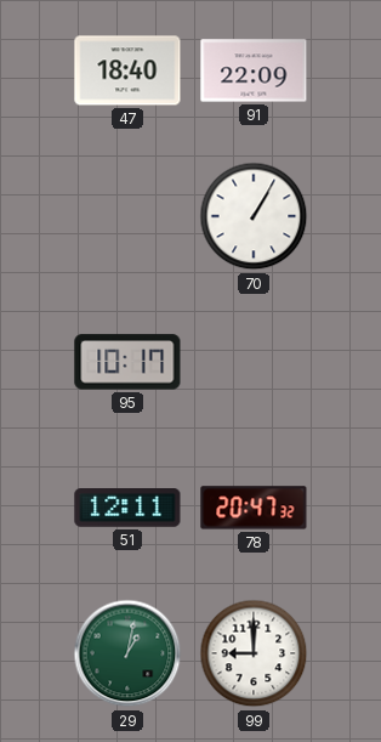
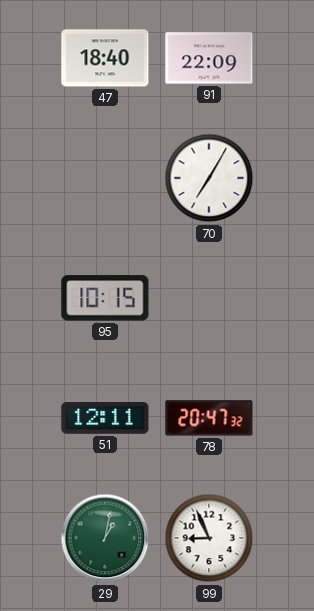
70: 1:05 -> 7:05 (209, 178)
95: 10:17 -> 10:15 (105, 298)
99: 9:00 -> 8:56 (209, 538)
